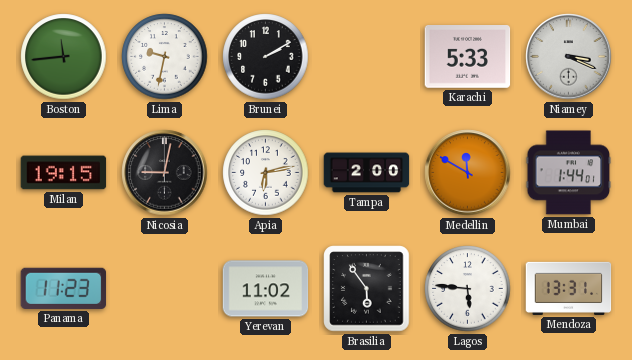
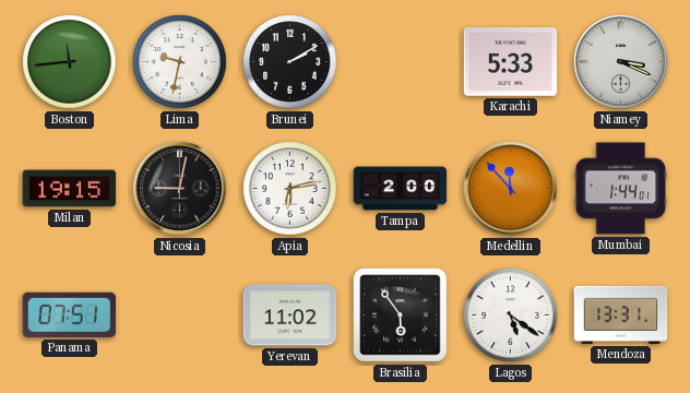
Medellin: 11:50 -> 11:53 (511, 189)
Panama: 11:23 -> 07:51 (70, 314)
Lagos: 5:46 -> 5:21 (511, 315)
